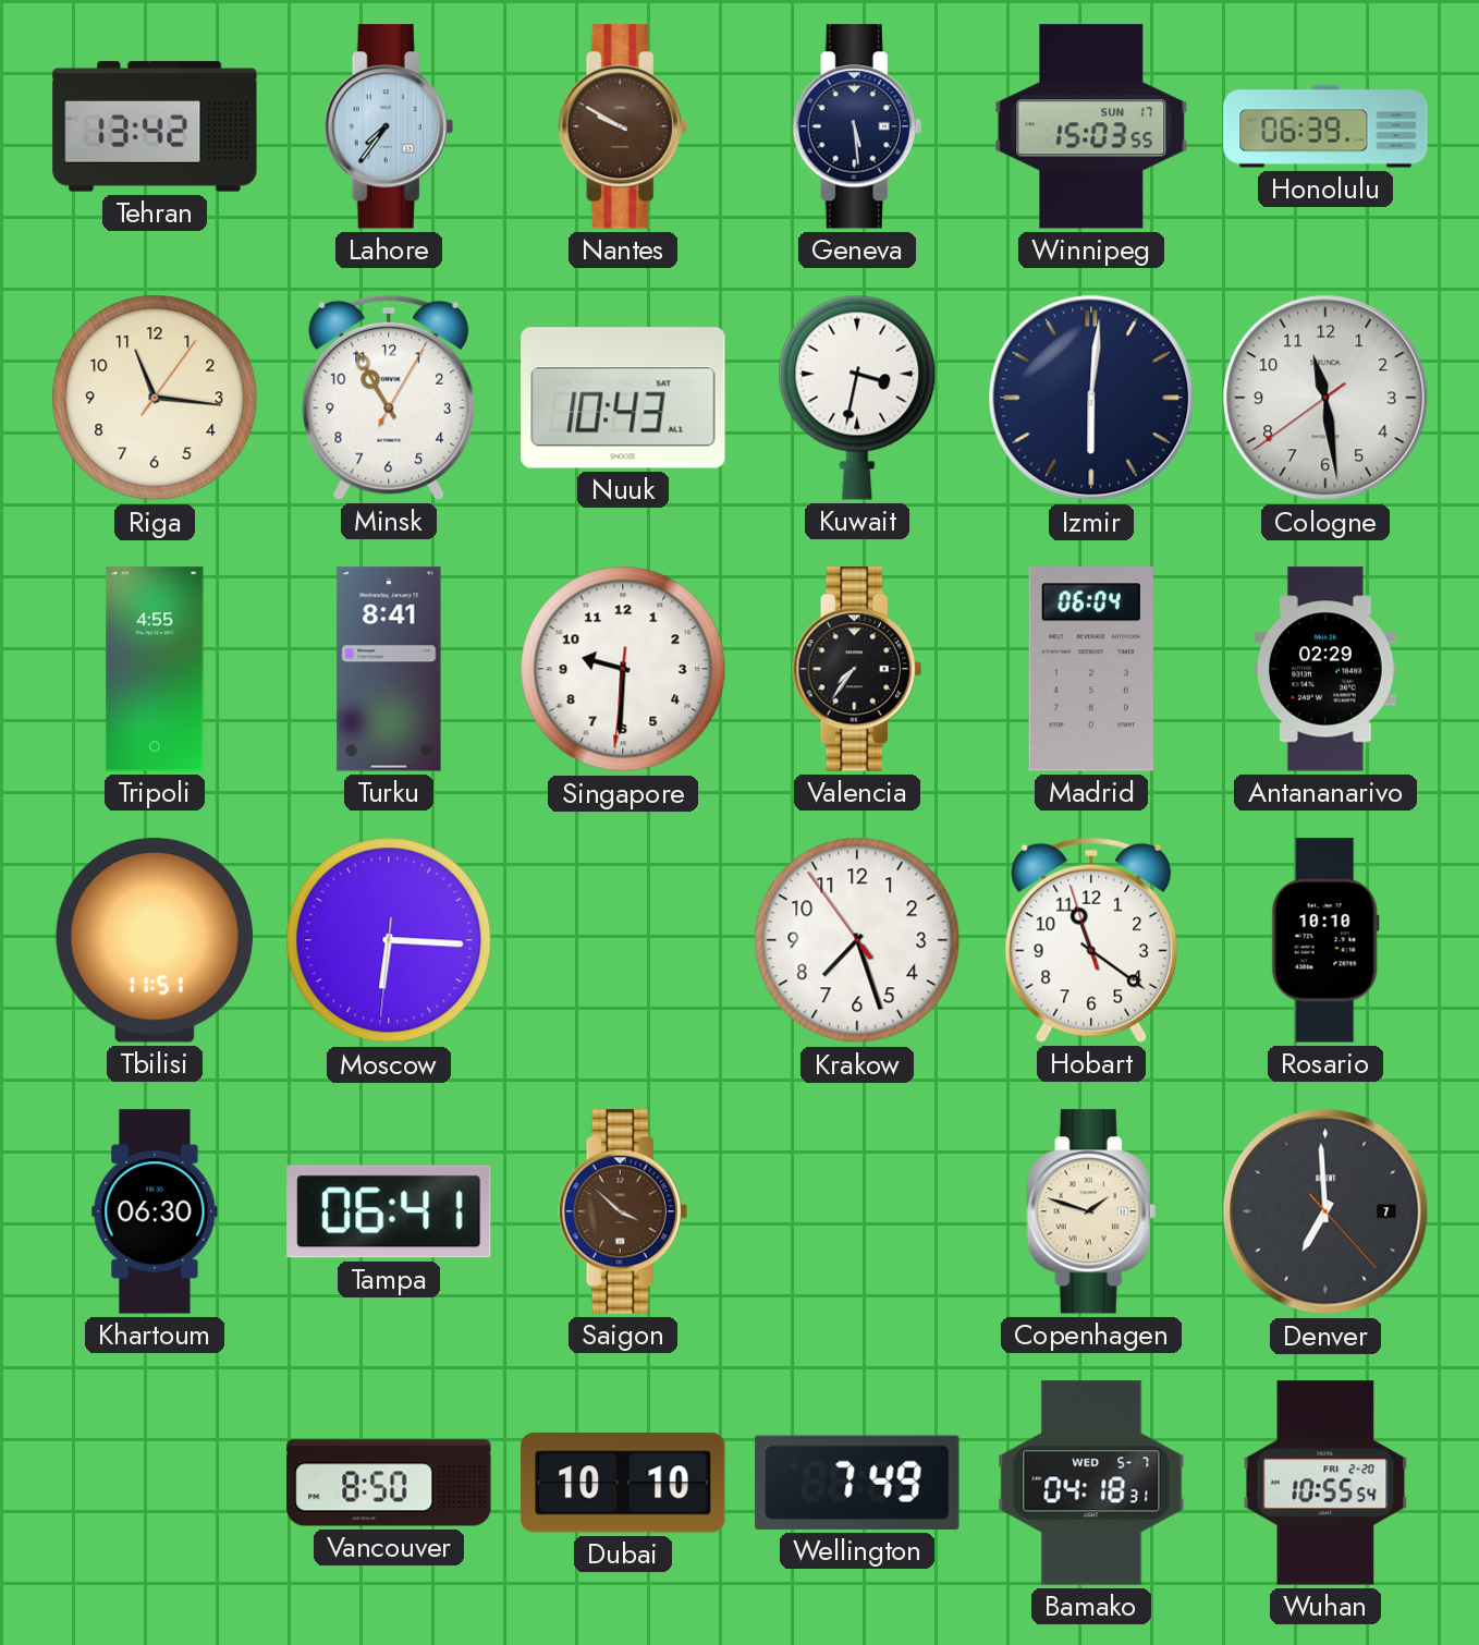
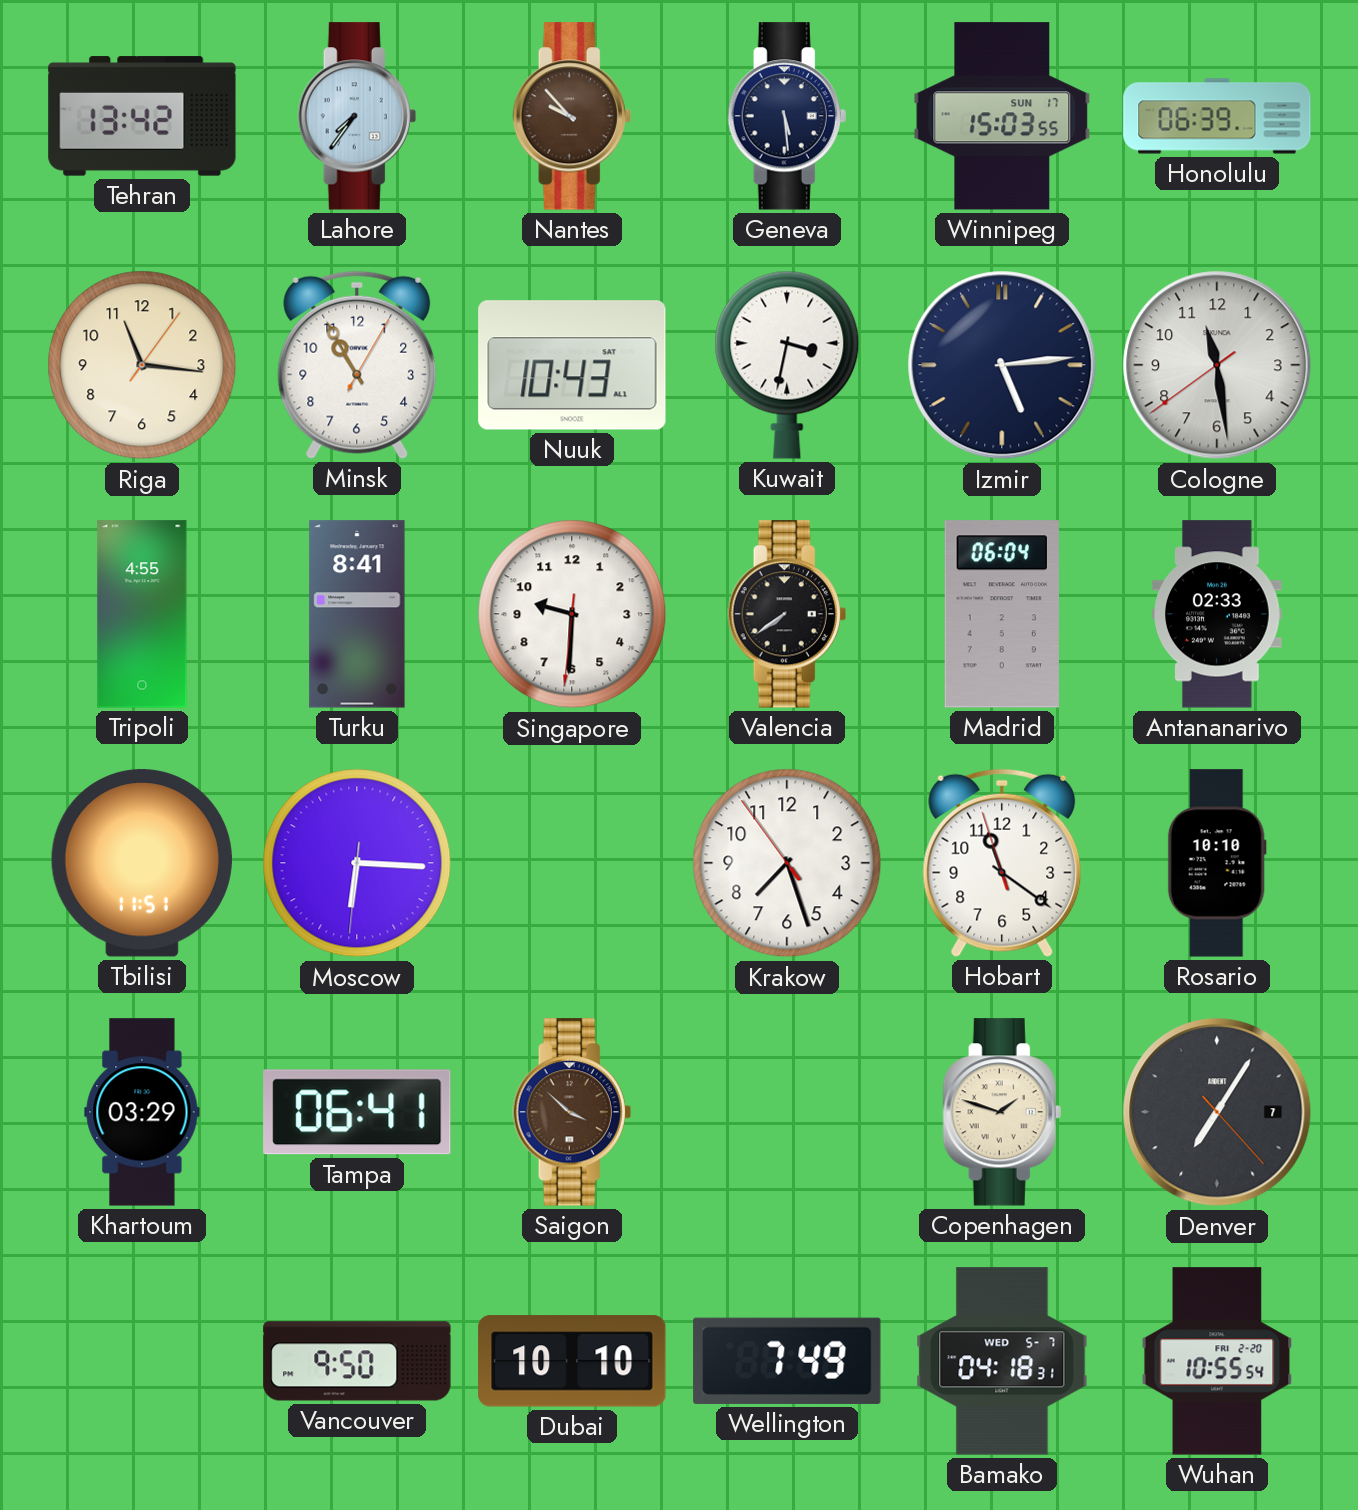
Nantes: 9:50 -> 9:53 (572, 116)
Izmir: 6:01 -> 5:14 (1002, 365)
Valencia: 7:36 -> 7:39 (787, 614)
Antananarivo: 02:29 -> 02:33 (1217, 614)
Khartoum: 06:30 -> 03:29 (142, 1112)
Denver: 6:59 -> 7:05 (1217, 1112)
Vancouver: 8:50 -> 9:50 (357, 1361)
